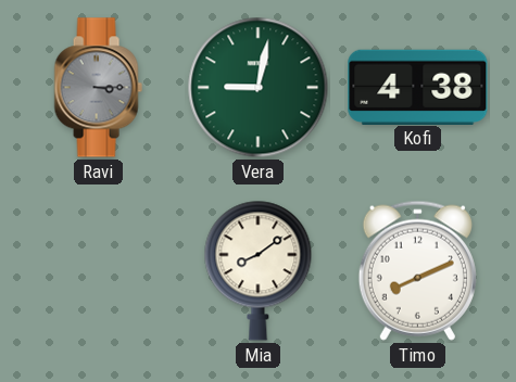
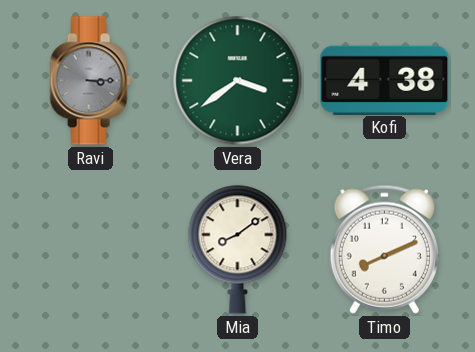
Vera: 9:02 -> 3:39 (238, 81)
